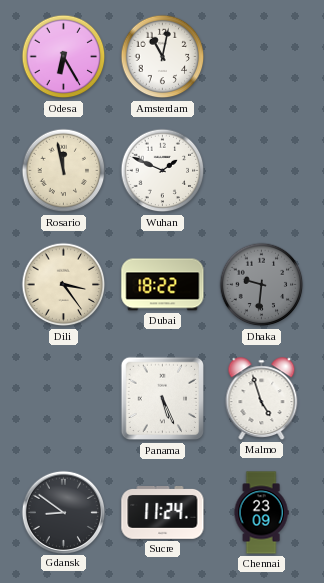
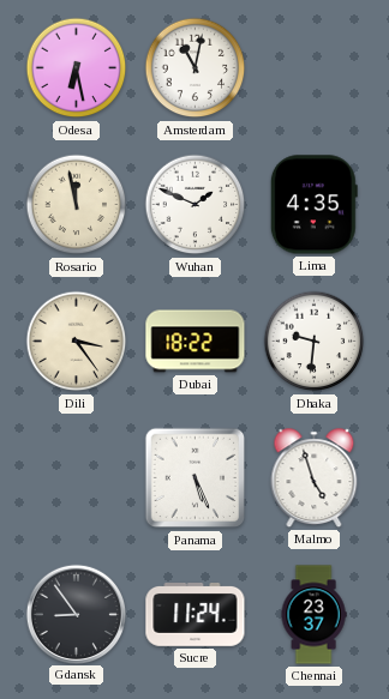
Odesa: 6:25 -> 6:28 (77, 68)
Lima: none -> 4:35 (313, 205)
Dhaka dial: grey -> white (315, 342)
Gdansk: 8:51 -> 8:54 (76, 614)
Chennai: 23:09 -> 23:37 (313, 615)
